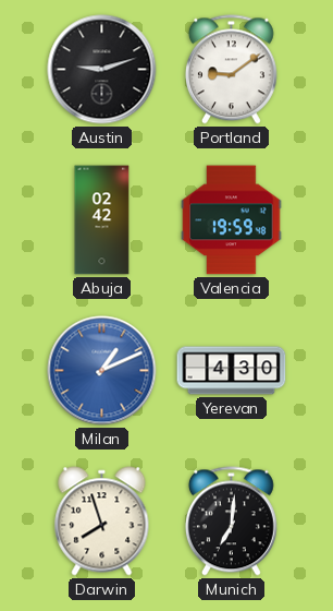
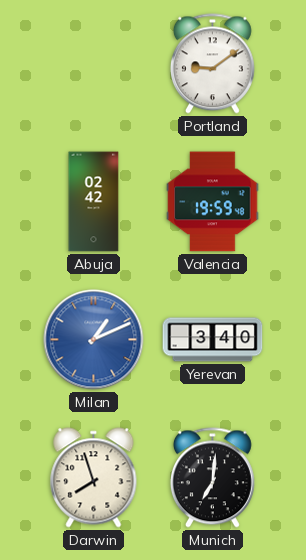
Austin: 9:12 -> none (102, 70)
Yerevan: 4:30 -> 3:40 (213, 340)
